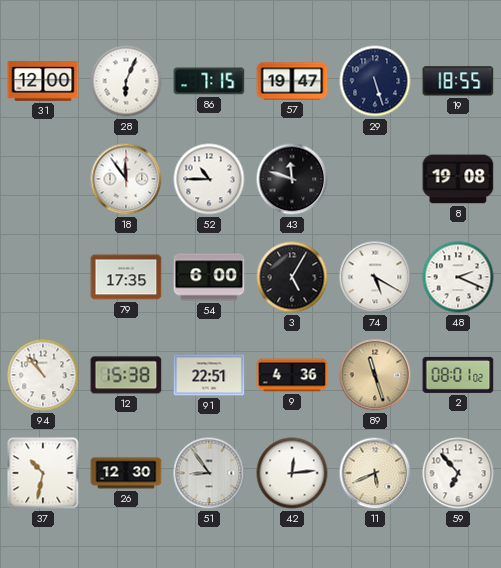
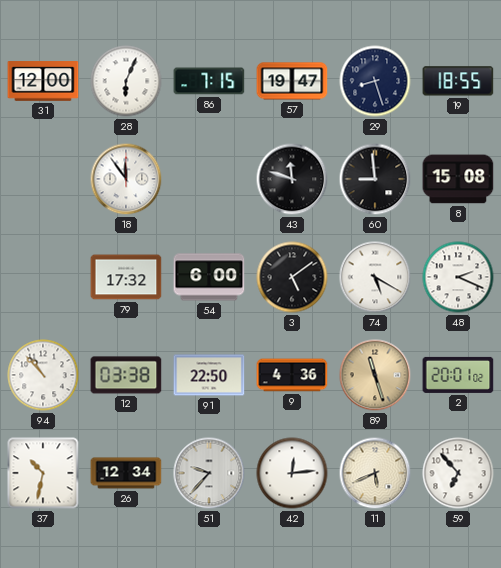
29: 5:27 -> 8:27 (375, 81)
52: 10:45 -> none (209, 179)
60: none -> 8:59 (375, 179)
8: 19:08 -> 15:08 (458, 179)
79: 17:35 -> 17:32 (126, 277)
3: 5:05 -> 5:09 (292, 277)
12: 15:38 -> 03:38 (126, 375)
91: 22:51 -> 22:50 (209, 375)
2: 08:01 -> 20:01 (458, 375)
26: 12:30 -> 12:34 (126, 473)
51: 8:54 -> 9:37 (209, 473)
